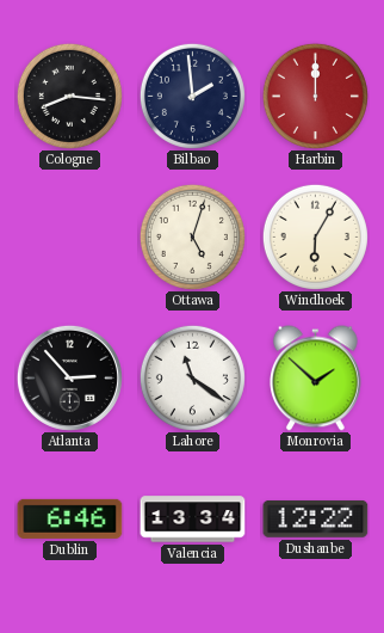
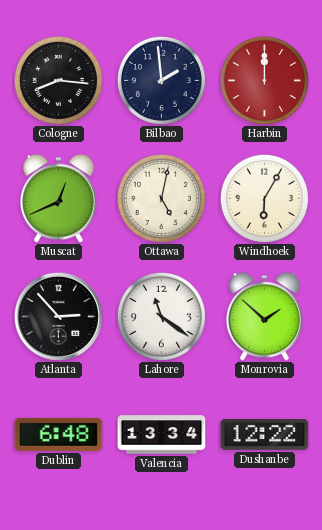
Muscat: none -> 12:41 (58, 199)
Ottawa: 5:03 -> 5:02 (161, 198)
Dublin: 6:46 -> 6:48 (59, 434)
